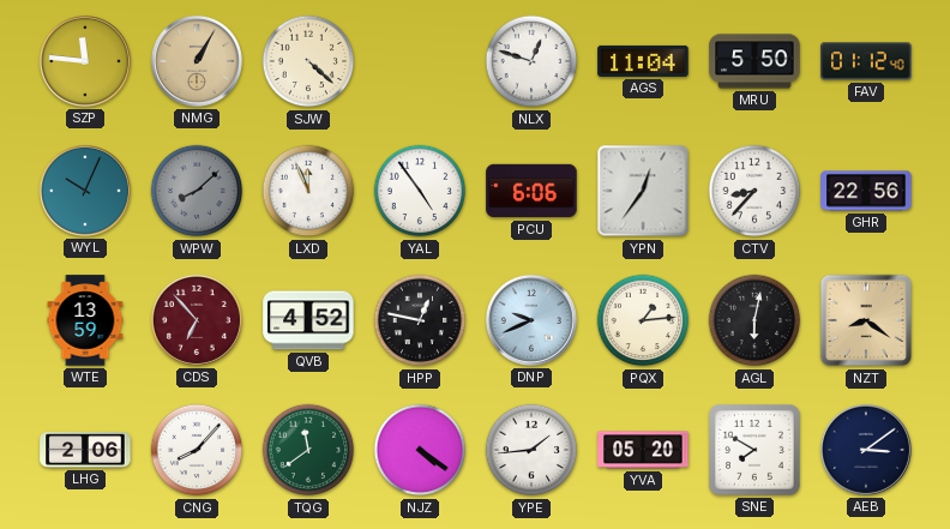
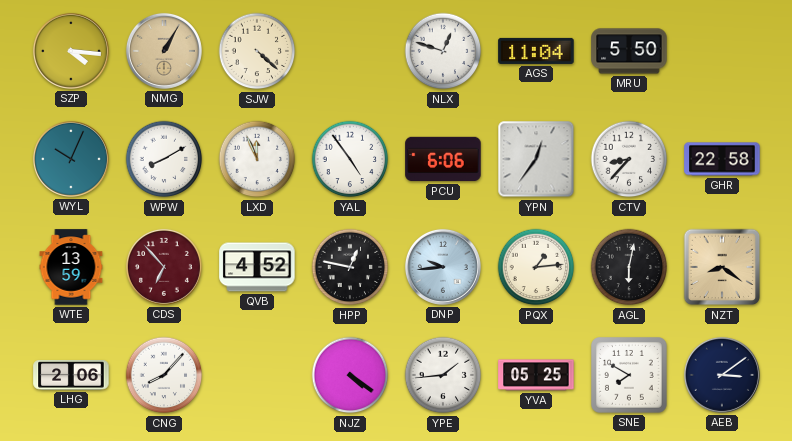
SZP: 11:46 -> 4:16 (71, 51)
FAV: 01:12 -> none (866, 61)
WPW: 8:08 -> 8:10 (164, 159)
WPW dial: grey -> white (164, 159)
GHR: 22:56 -> 22:58 (722, 159)
DNP: 9:41 -> 9:44 (443, 267)
TQG: 11:39 -> none (308, 450)
YVA: 05:20 -> 05:25 (536, 375)
